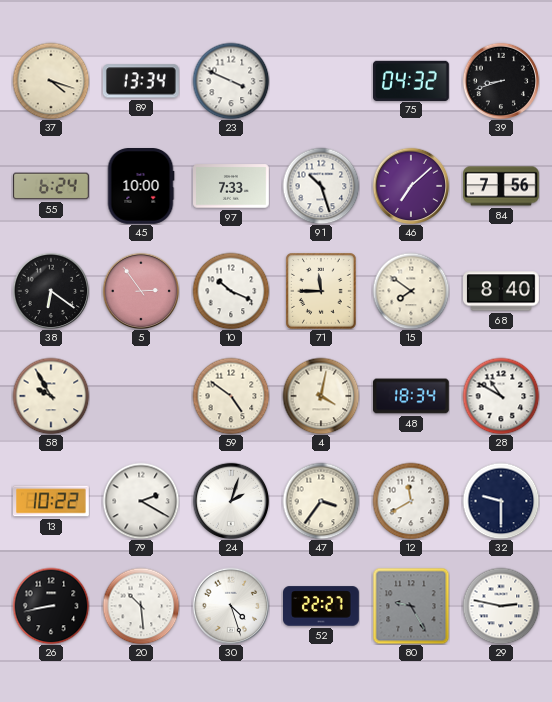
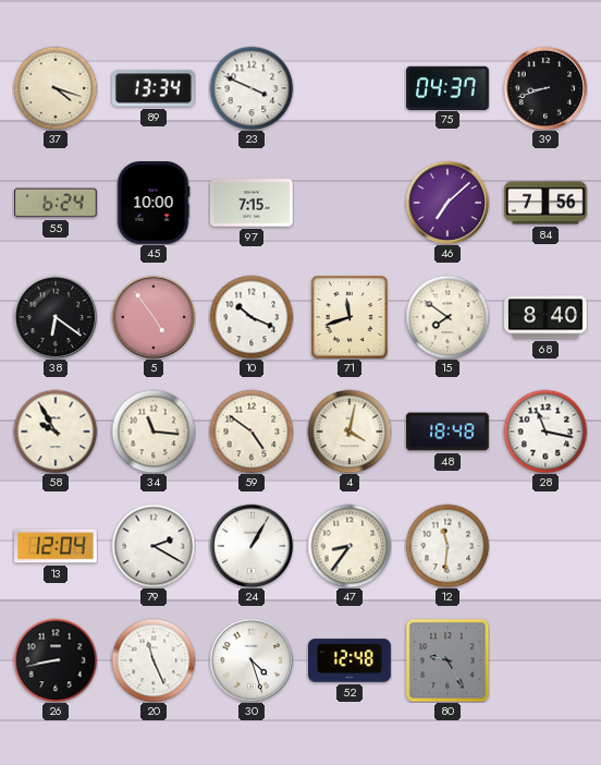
75: 04:32 -> 04:37 (449, 87)
97: 7:33 -> 7:15 (253, 203)
91: 10:27 -> none (321, 186)
5: 2:54 -> 4:54 (154, 317)
71: 11:45 -> 11:42 (351, 317)
34: none -> 11:16 (154, 432)
48: 18:34 -> 18:48 (449, 432)
28: 10:50 -> 11:17 (545, 432)
13: 10:22 -> 12:04 (57, 546)
24: 2:03 -> 1:05 (252, 546)
47: 3:36 -> 8:36 (349, 546)
12: 11:40 -> 11:31 (447, 546)
32: 9:30 -> none (501, 501)
20: 10:29 -> 11:26 (154, 660)
52: 22:27 -> 12:48 (351, 660)
29: 2:47 -> none (501, 606)
